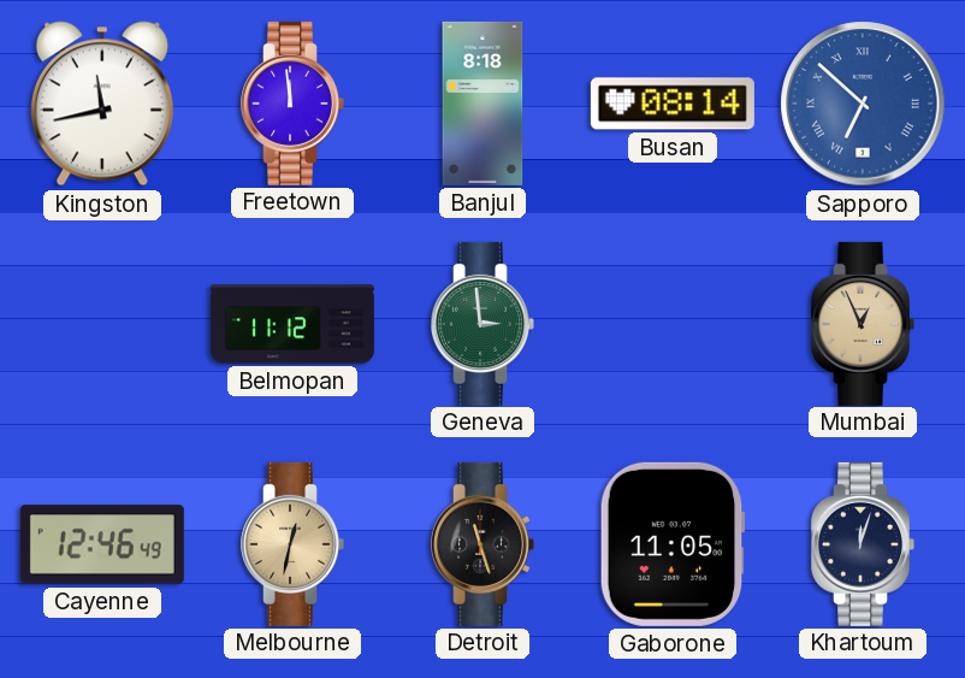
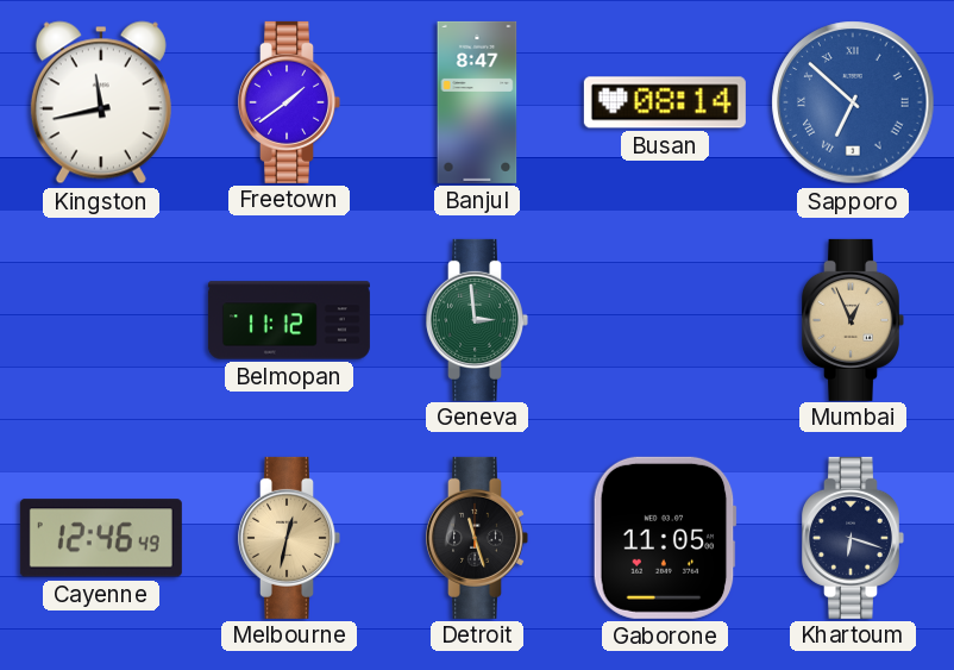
Freetown: 11:59 -> 1:39 (289, 102)
Banjul: 8:18 -> 8:47 (477, 102)
Khartoum: 12:03 -> 6:18 (853, 538)
